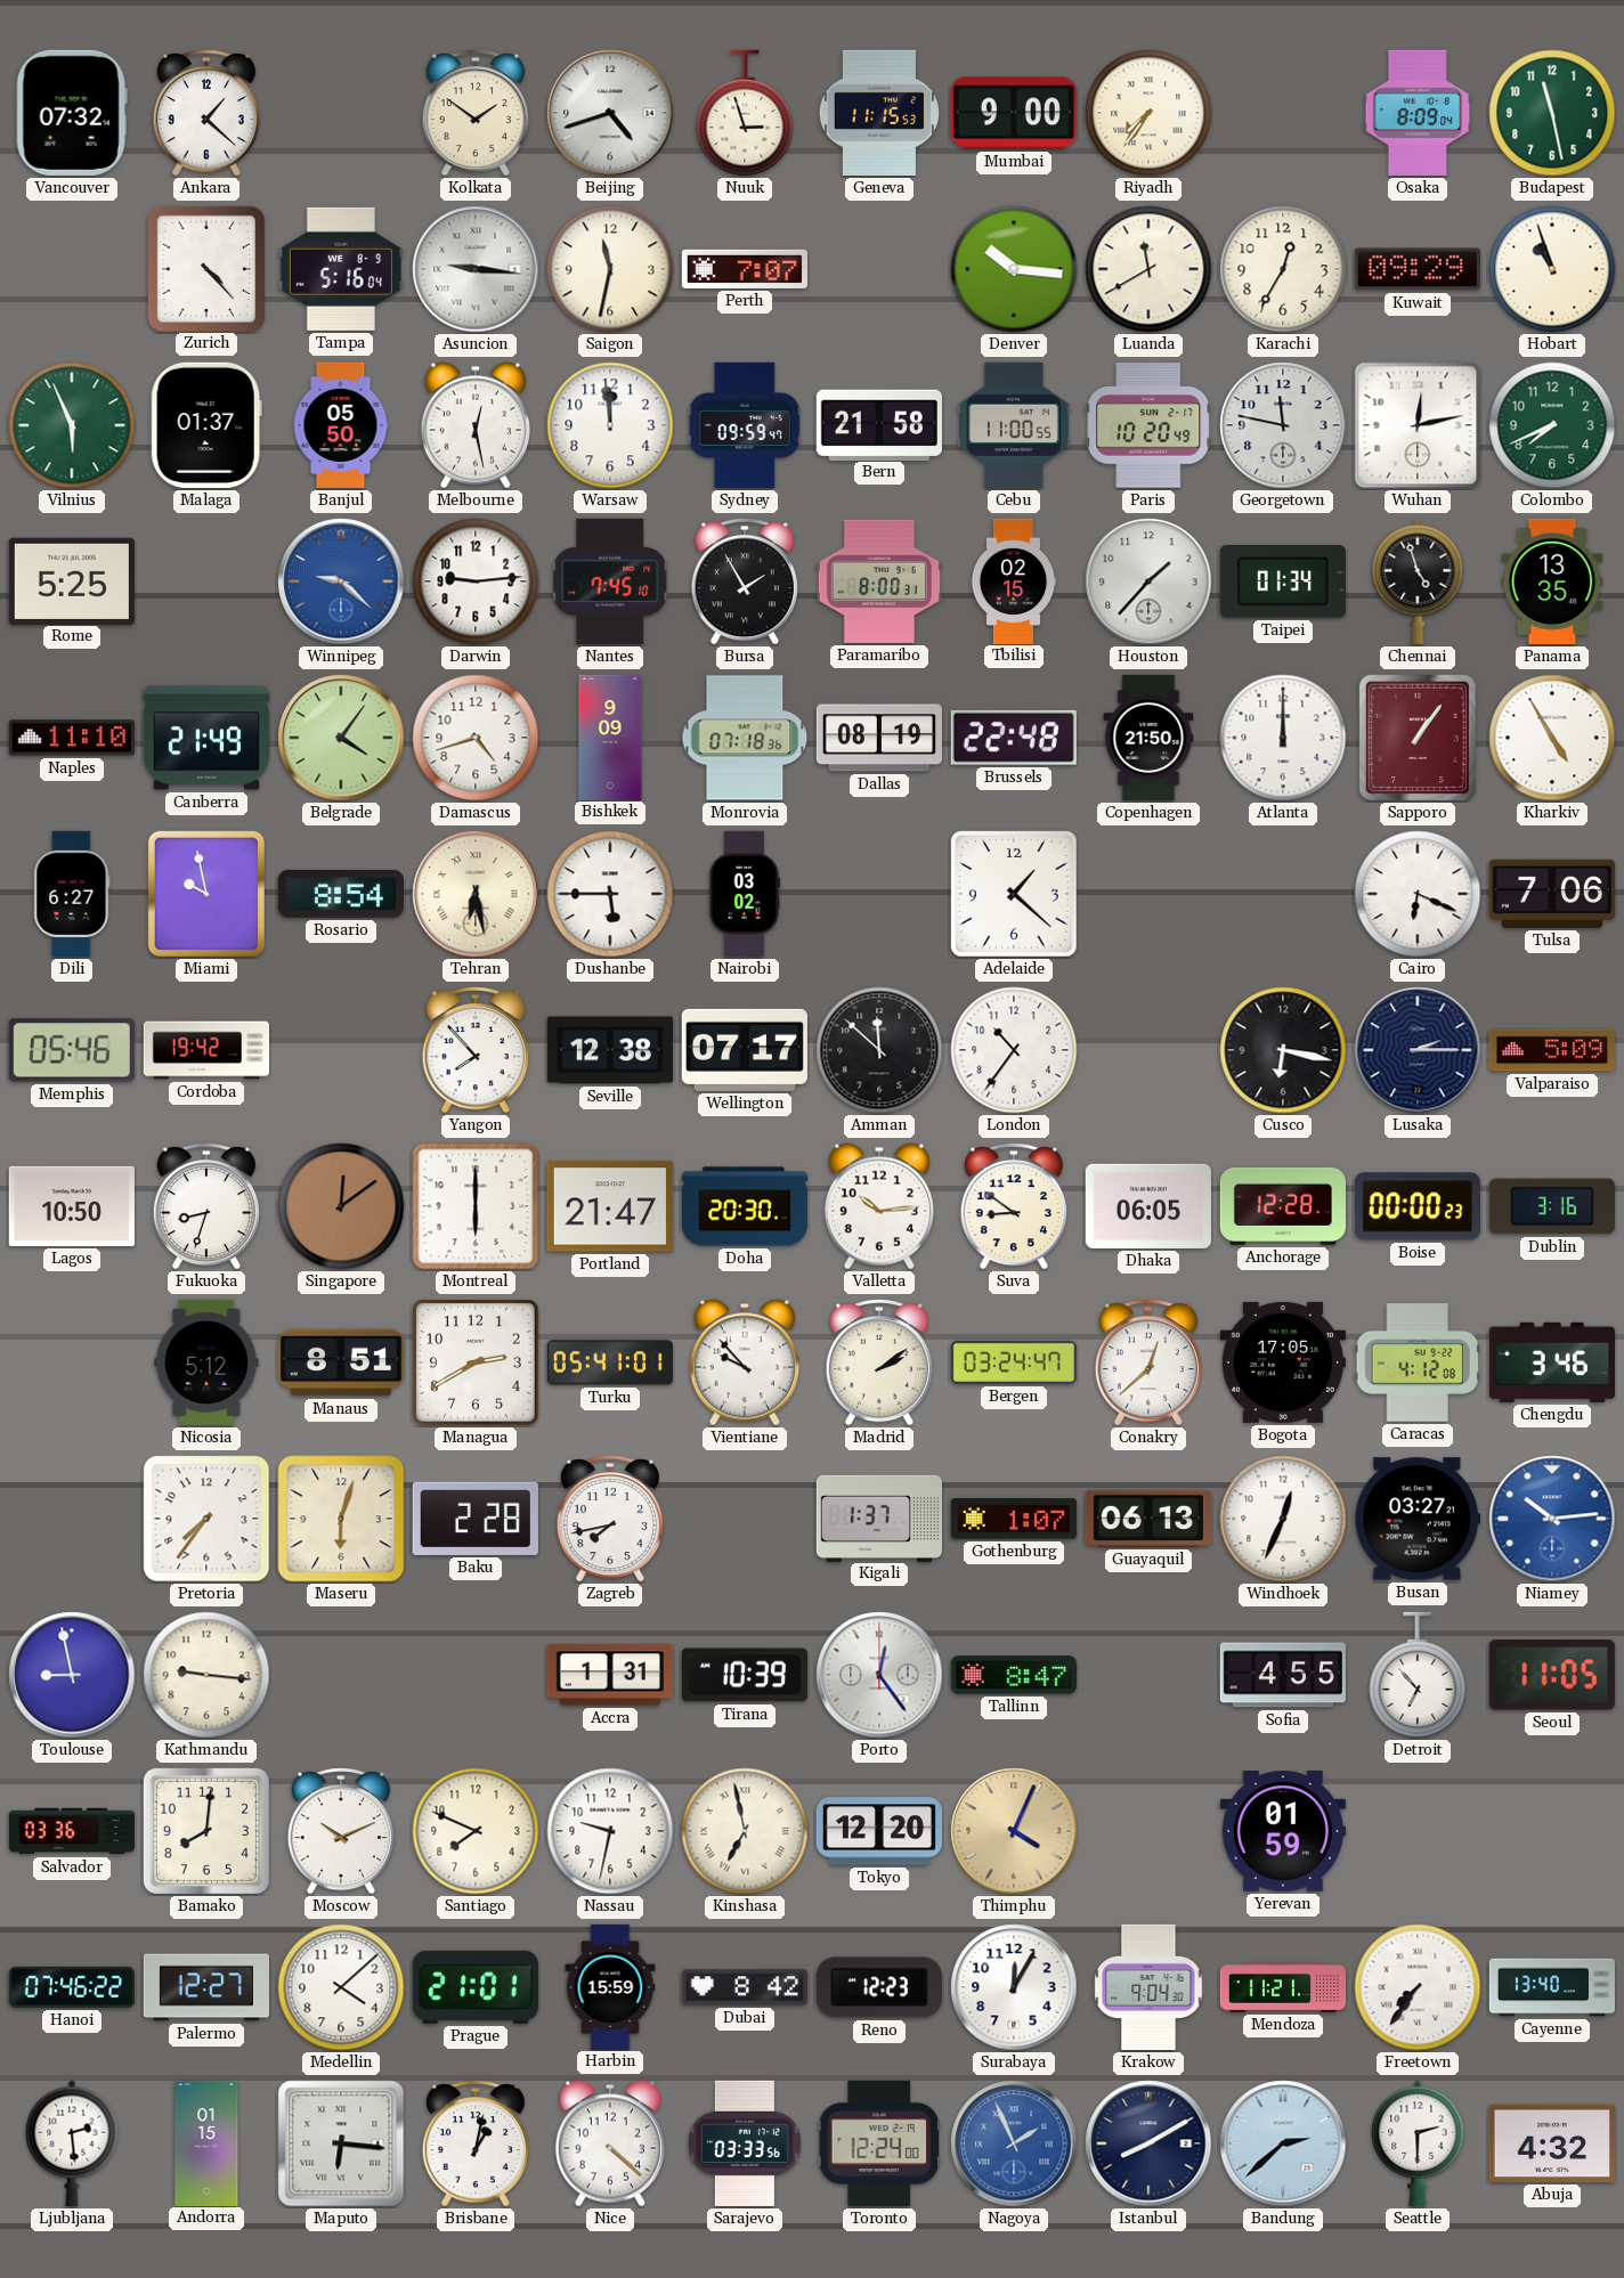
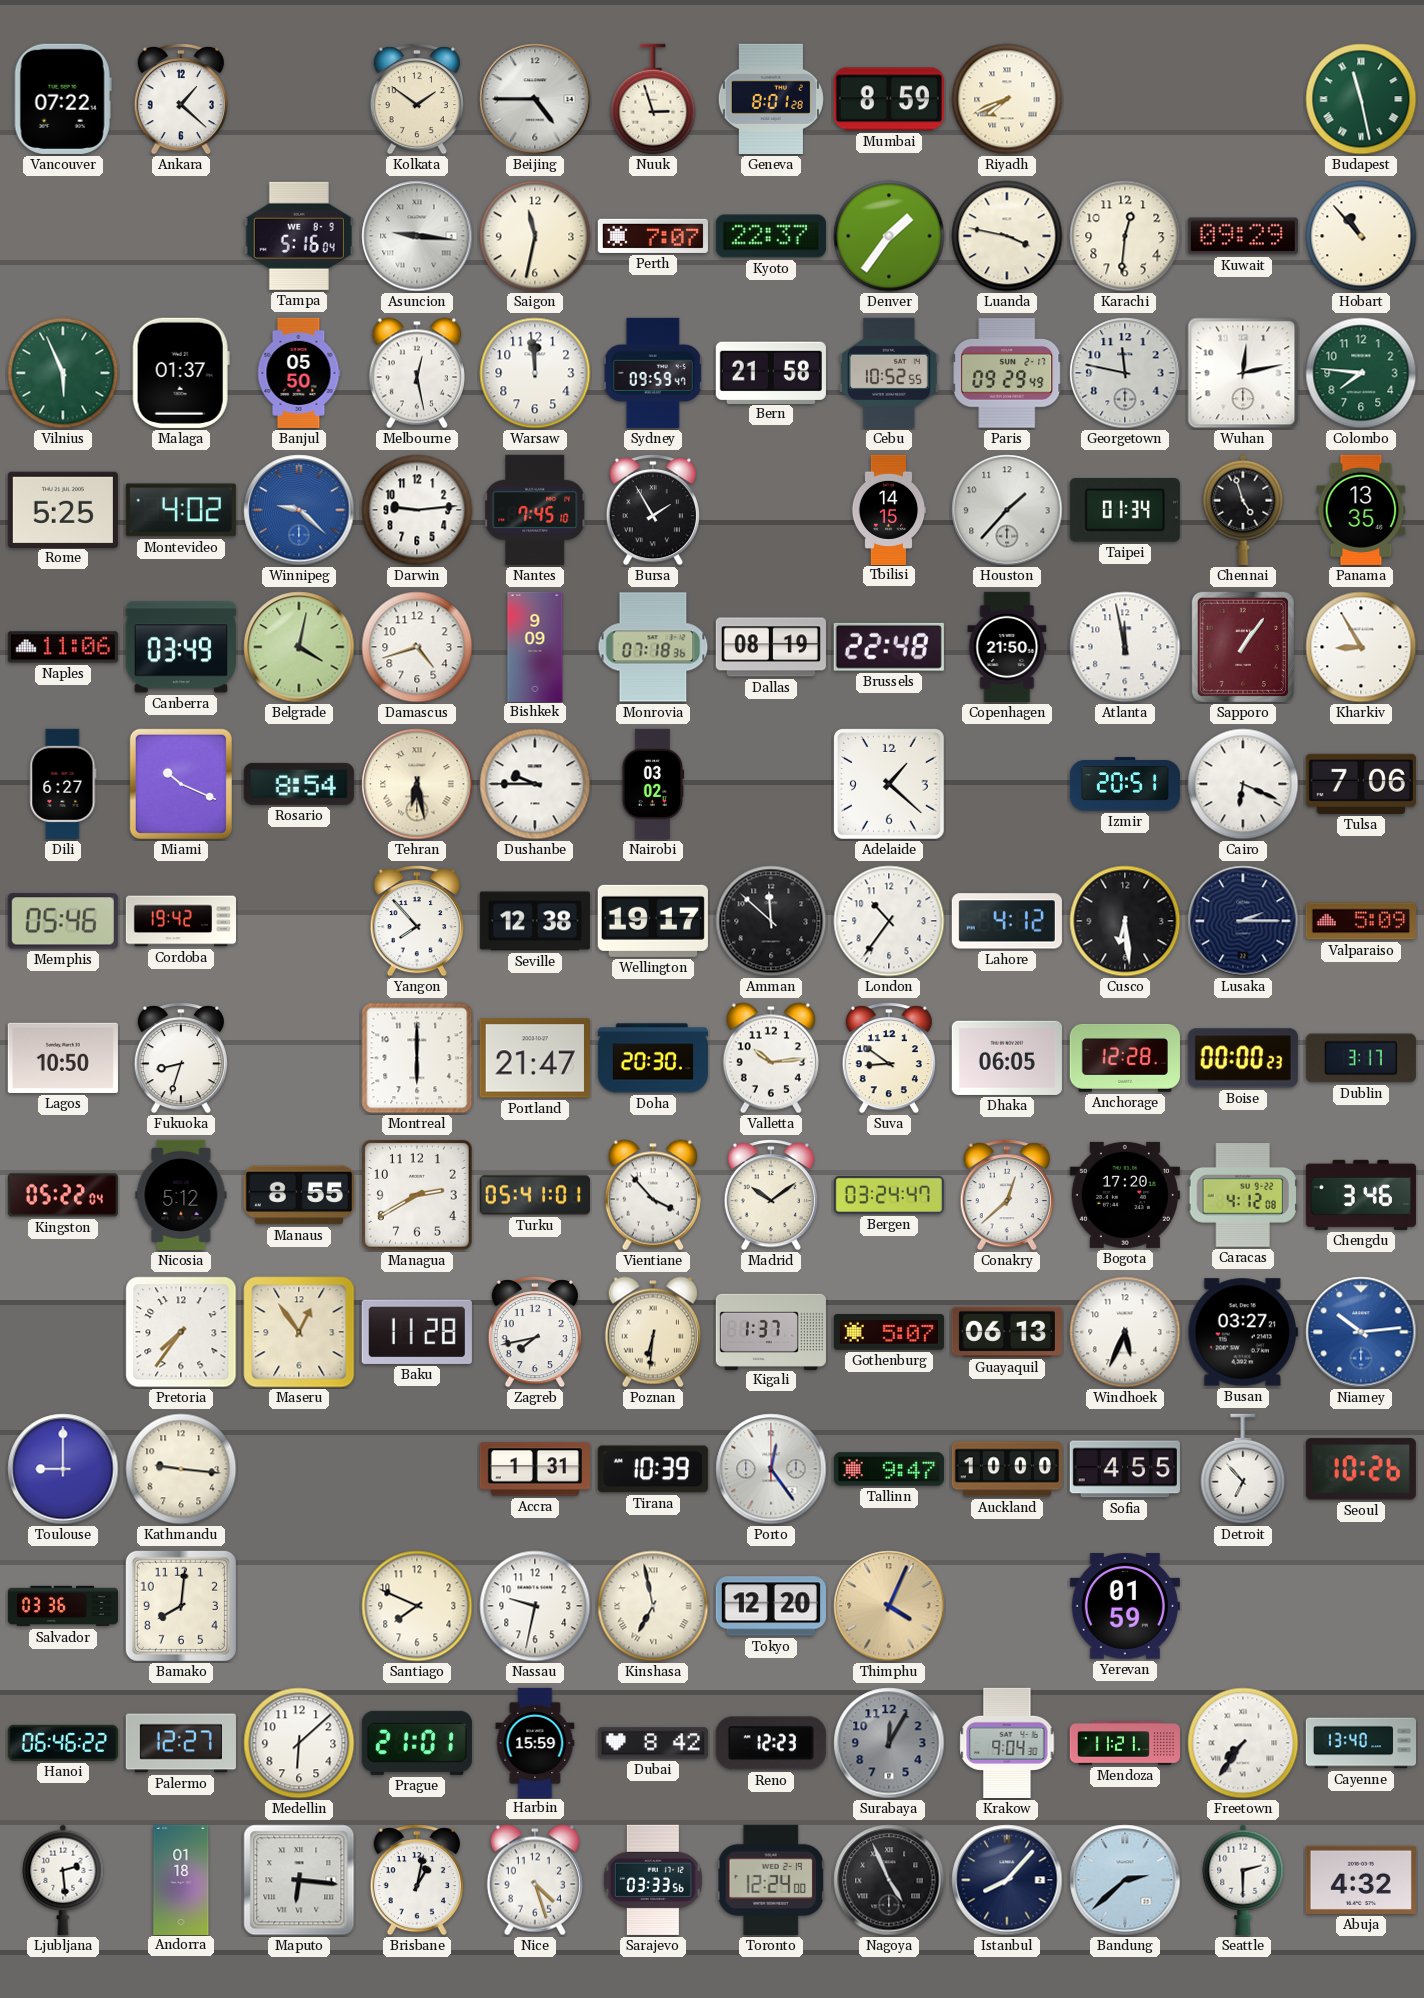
Vancouver: 07:32 -> 07:22 (63, 99)
Beijing: 4:42 -> 4:45 (535, 99)
Geneva: 11:15 -> 8:01 (771, 99)
Mumbai: 9:00 -> 8:59 (889, 99)
Riyadh: 7:36 -> 7:41 (1007, 99)
Osaka: 8:09 -> none (1418, 113)
Budapest numerals: Arabic -> Roman (1361, 99)
Zurich: 4:23 -> none (206, 268)
Kyoto: none -> 22:37 (771, 236)
Denver: 10:16 -> 1:36 (889, 236)
Luanda: 11:40 -> 3:47 (1007, 236)
Karachi: 12:35 -> 12:31 (1125, 236)
Hobart: 10:57 -> 10:53 (1361, 236)
Cebu: 11:00 -> 10:52 (889, 373)
Paris: 10:20 -> 09:29 (1007, 373)
Colombo: 7:41 -> 7:46 (1361, 373)
Montevideo: none -> 4:02 (181, 510)
Paramaribo: 8:00 -> none (879, 581)
Tbilisi: 02:15 -> 14:15 (889, 509)
Naples: 11:10 -> 11:06 (63, 647)
Canberra: 21:49 -> 03:49 (181, 647)
Belgrade: 4:06 -> 4:02 (299, 647)
Atlanta: 12:00 -> 11:58 (1125, 647)
Kharkiv: 4:55 -> 8:55 (1361, 647)
Miami: 9:58 -> 10:19 (181, 784)
Dushanbe: 5:45 -> 9:45 (535, 784)
Izmir: none -> 20:51 (1125, 784)
Wellington: 07:17 -> 19:17 (653, 921)
Lahore: none -> 4:12 (1007, 921)
Cusco: 6:17 -> 6:29 (1125, 921)
Singapore: 12:09 -> none (341, 1206)
Dublin: 3:16 -> 3:17 (1361, 1058)
Kingston: none -> 05:22 (63, 1195)
Manaus: 8:51 -> 8:55 (299, 1195)
Vientiane: 9:53 -> 3:53 (653, 1195)
Madrid: 2:09 -> 10:09 (771, 1196)
Bogota: 17:05 -> 17:20 (1125, 1195)
Maseru: 6:03 -> 12:54 (299, 1332)
Baku: 2:28 -> 11:28 (417, 1332)
Poznan: none -> 6:31 (653, 1332)
Gothenburg: 1:07 -> 5:07 (889, 1332)
Windhoek: 12:34 -> 5:34 (1125, 1332)
Toulouse: 8:58 -> 9:00 (63, 1469)
Tallinn: 8:47 -> 9:47 (889, 1469)
Auckland: none -> 10:00 (1007, 1469)
Seoul: 11:05 -> 10:26 (1361, 1469)
Moscow: 10:11 -> none (341, 1832)
Hanoi: 07:46 -> 06:46 (63, 1743)
Medellin: 4:08 -> 6:08 (299, 1743)
Surabaya dial: white -> grey (889, 1743)
Andorra: 01:15 -> 01:18 (181, 1879)
Nice: 4:22 -> 4:27 (535, 1880)
Nagoya: 1:56 -> 4:56 (889, 1880)
Nagoya dial: blue -> black (889, 1880)
Istanbul: 8:10 -> 8:07 (1007, 1880)
